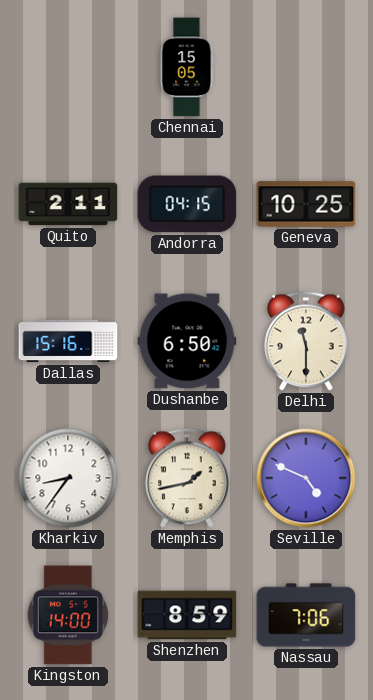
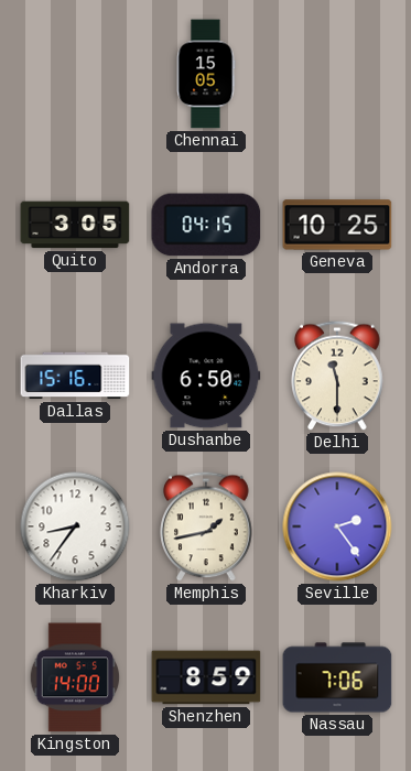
Quito: 2:11 -> 3:05 (75, 225)
Seville: 4:49 -> 2:24 (337, 526)
